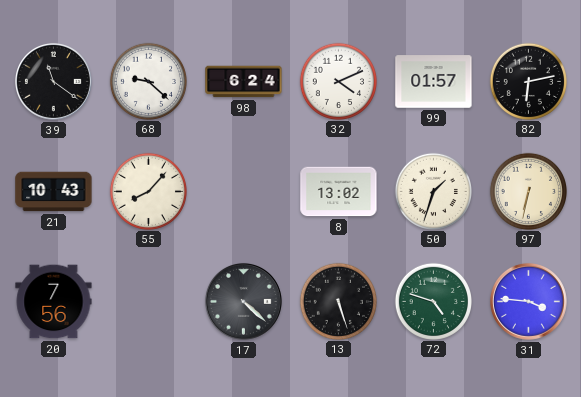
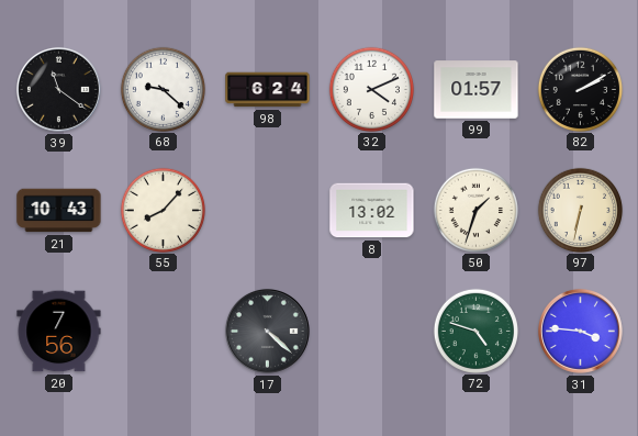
82: 6:13 -> 2:10 (580, 89)
13: 5:27 -> none (338, 301)
